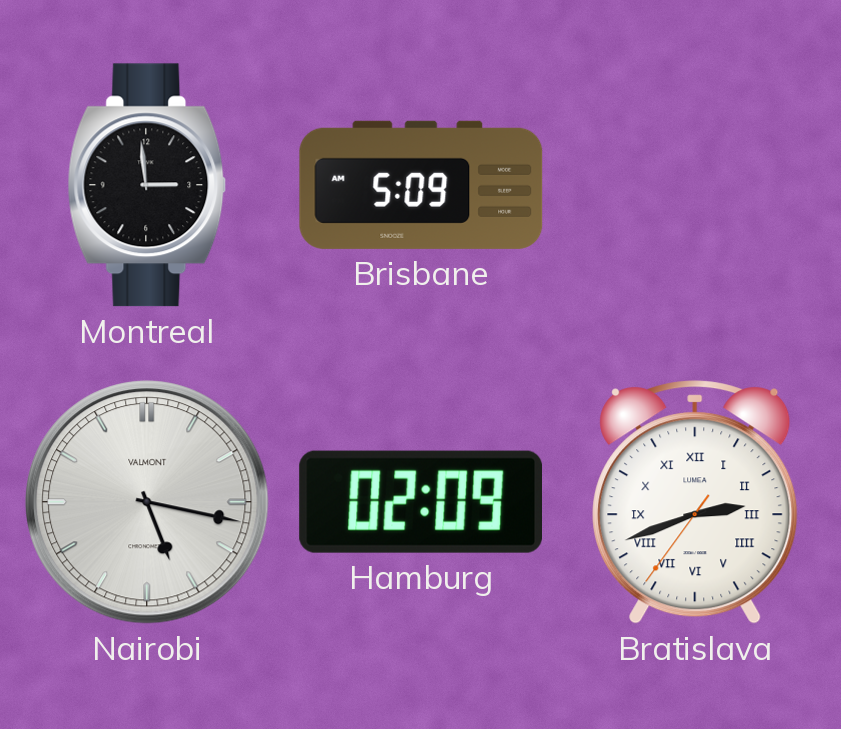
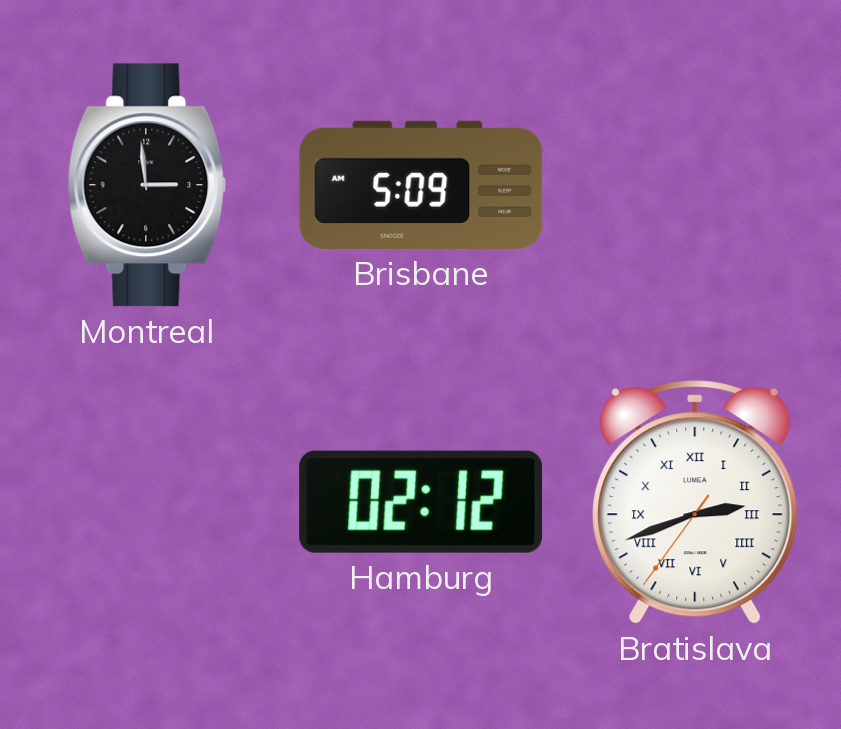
Nairobi: 5:17 -> none (147, 502)
Hamburg: 02:09 -> 02:12 (420, 502)
